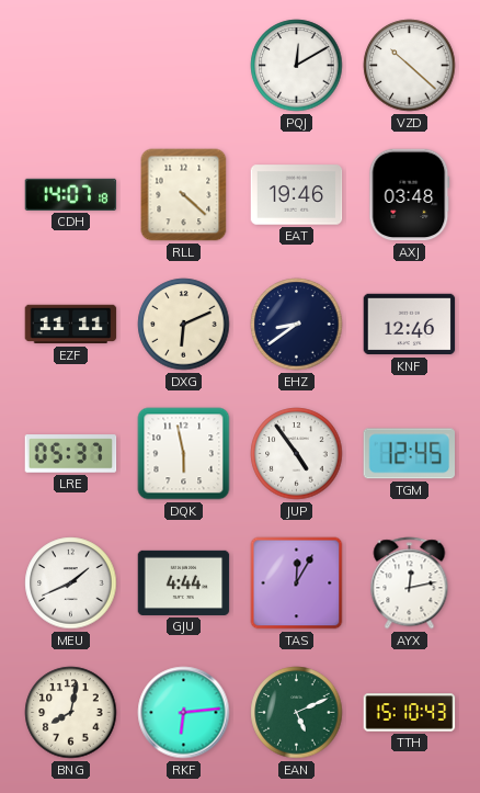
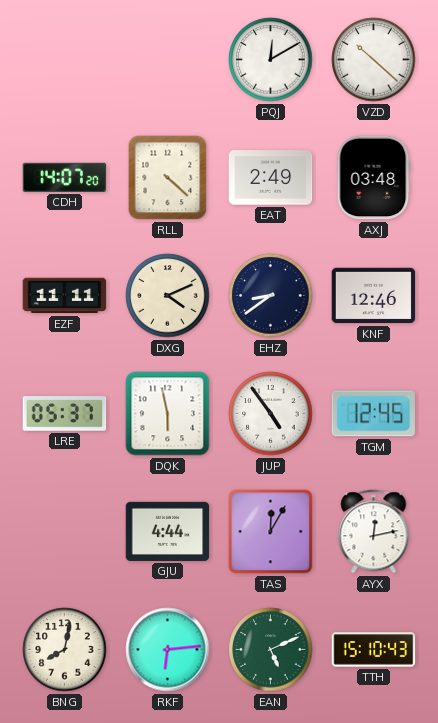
CDH: 14:07:18 -> 14:07:20 (65, 177)
EAT: 19:46 -> 2:49 (271, 178)
DXG: 6:11 -> 4:11 (168, 296)
MEU: 1:41 -> none (71, 584)
